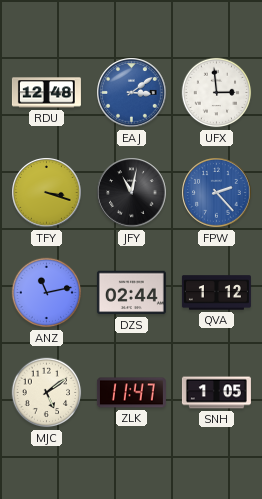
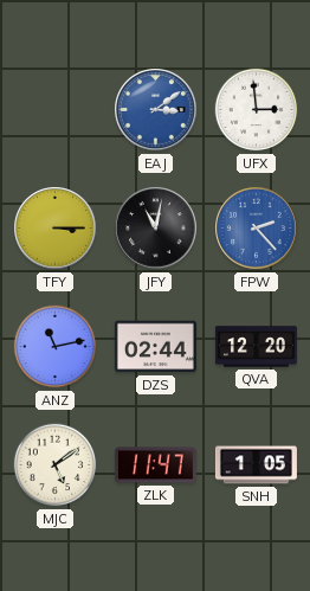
RDU: 12:48 -> none (46, 93)
TFY: 3:18 -> 3:15 (56, 229)
QVA: 1:12 -> 12:20 (256, 347)
